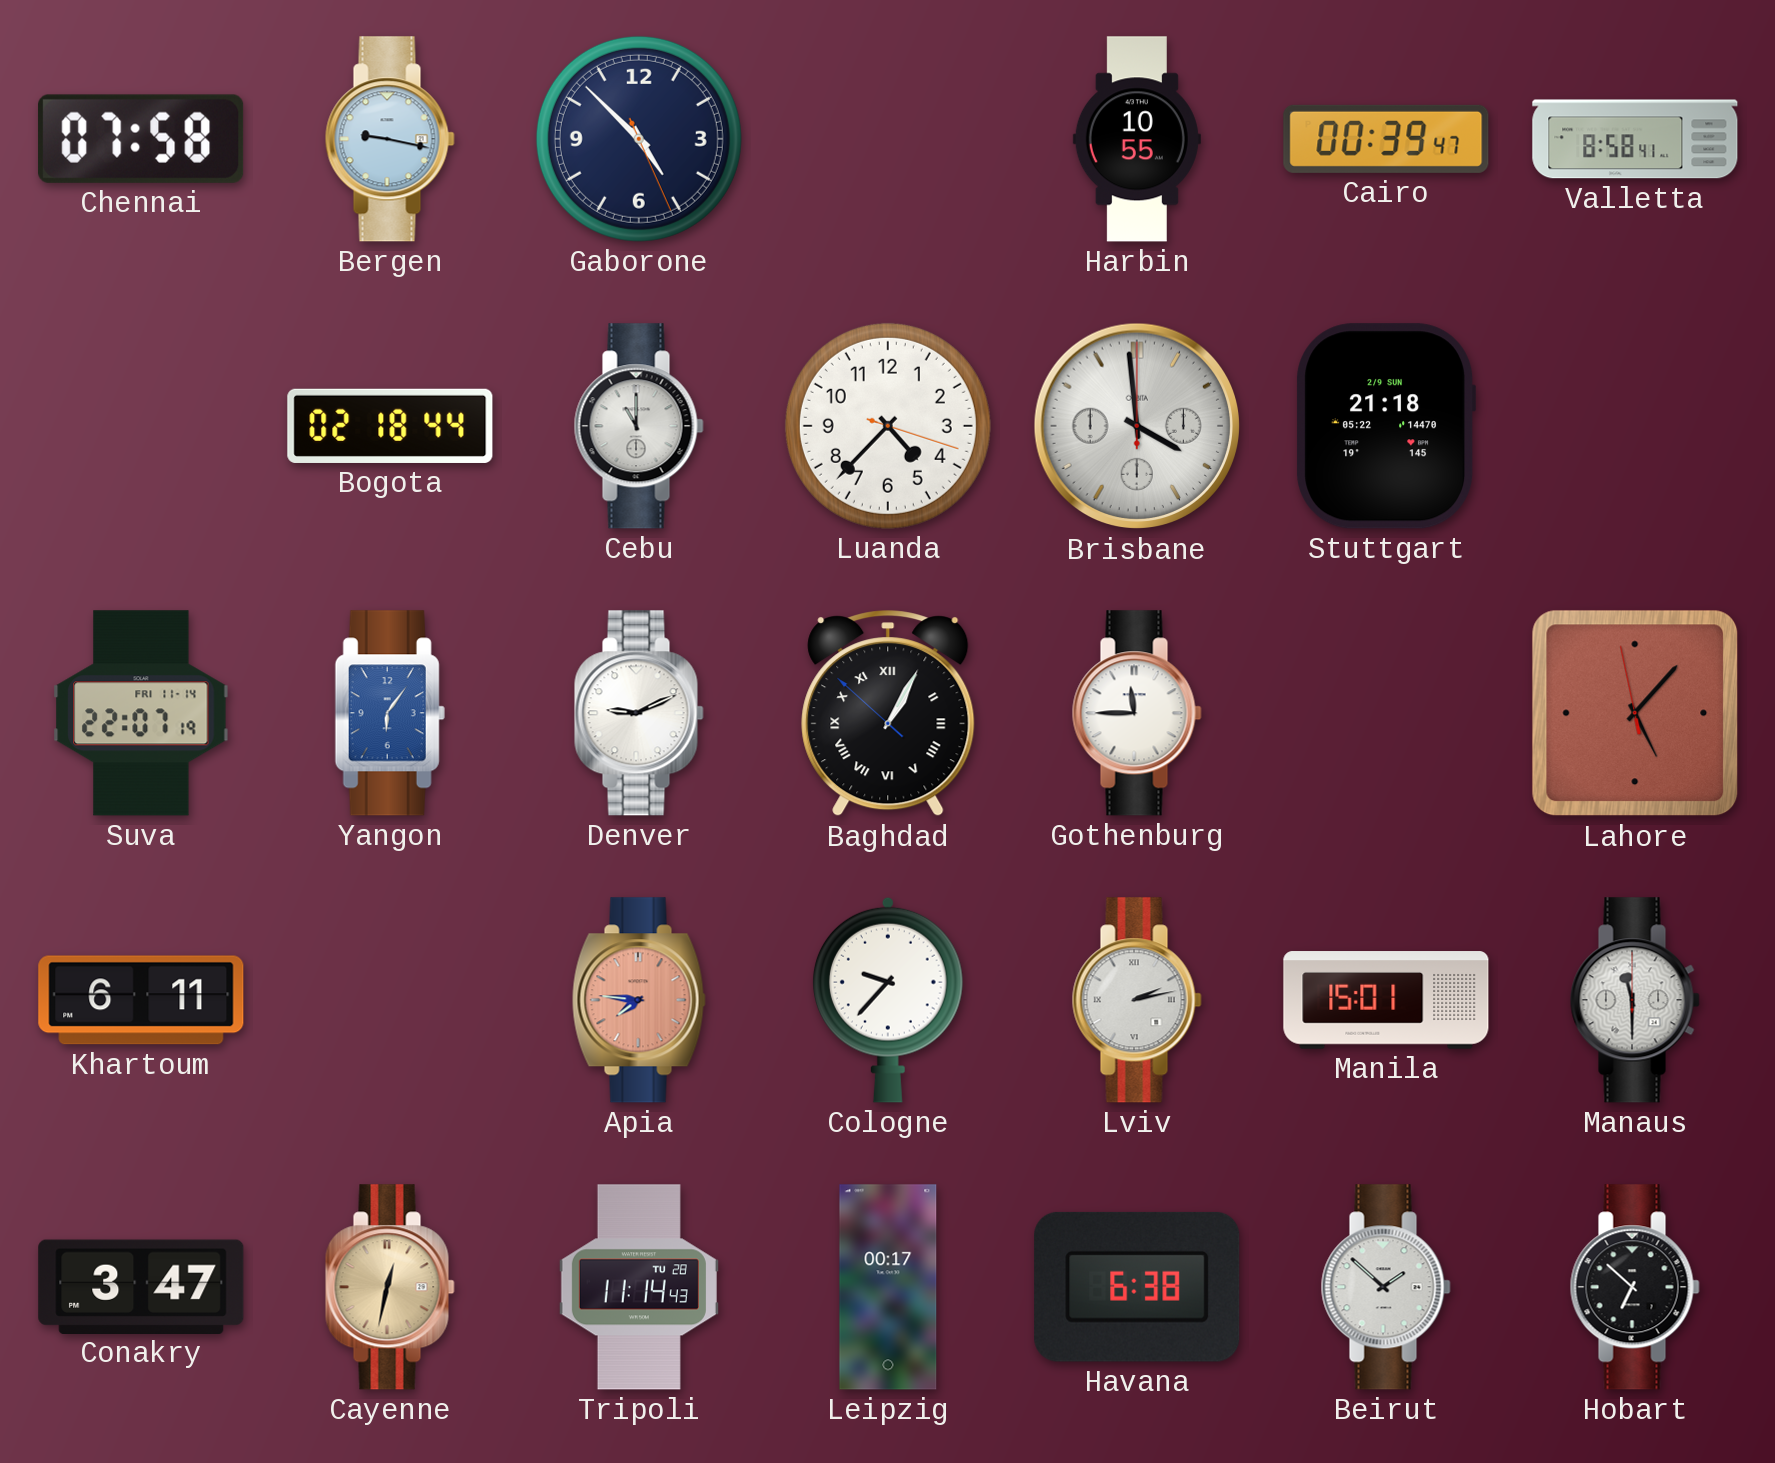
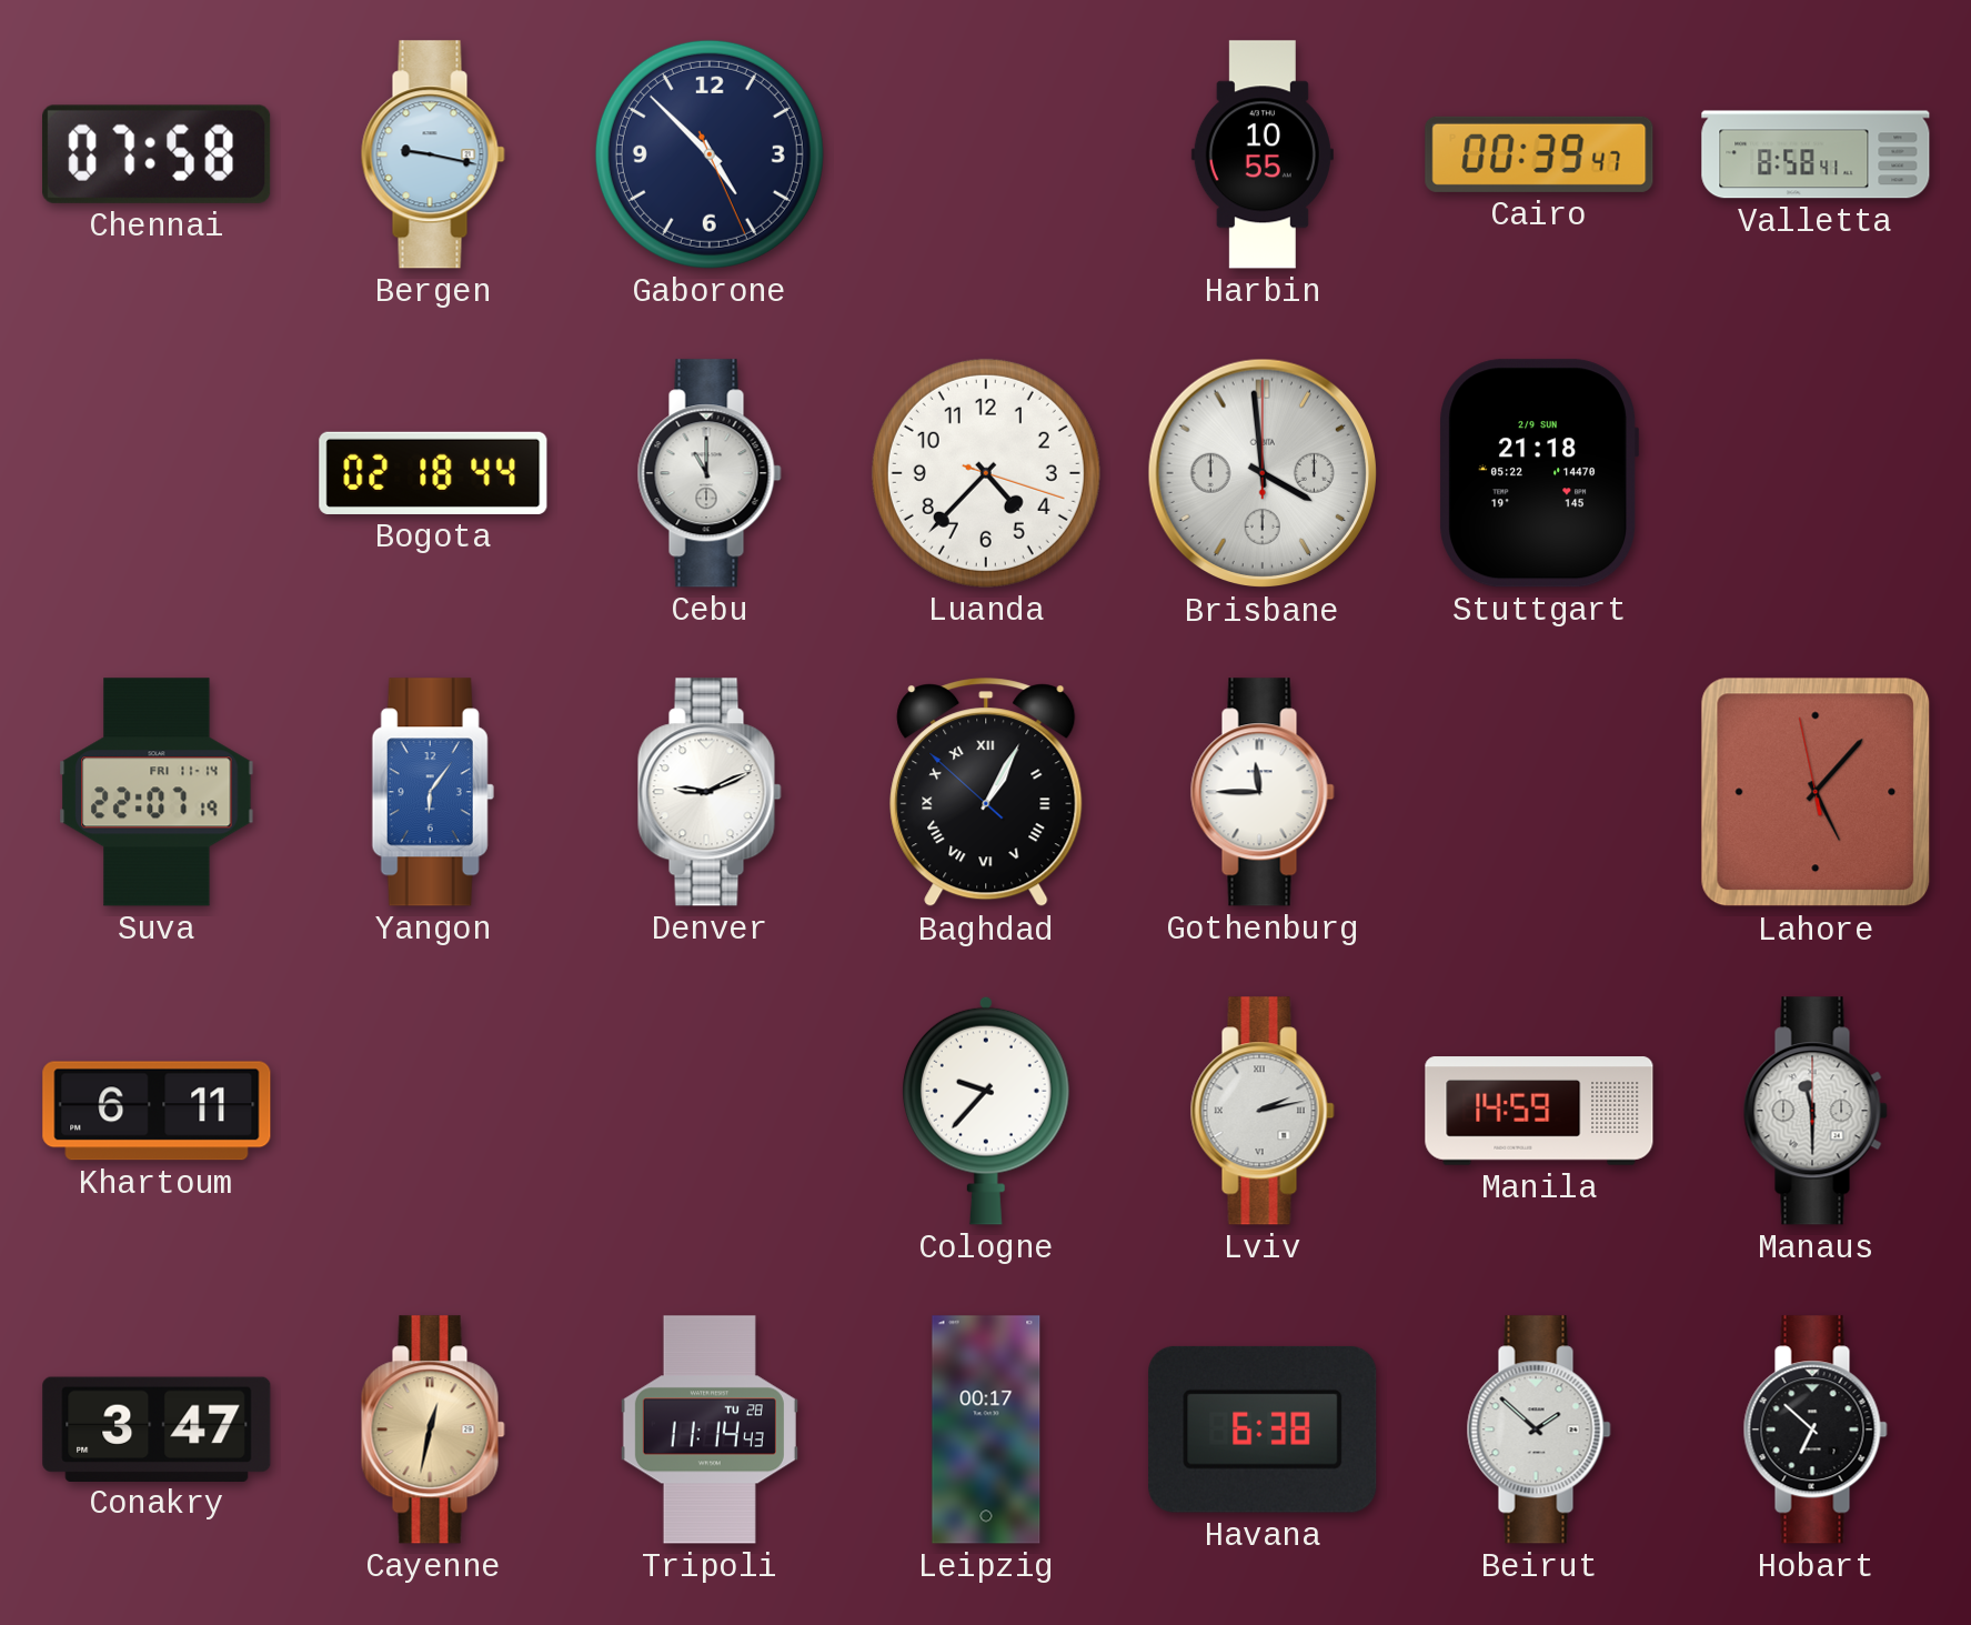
Apia: 7:46 -> none (639, 1000)
Manila: 15:01 -> 14:59 (1539, 1111)
